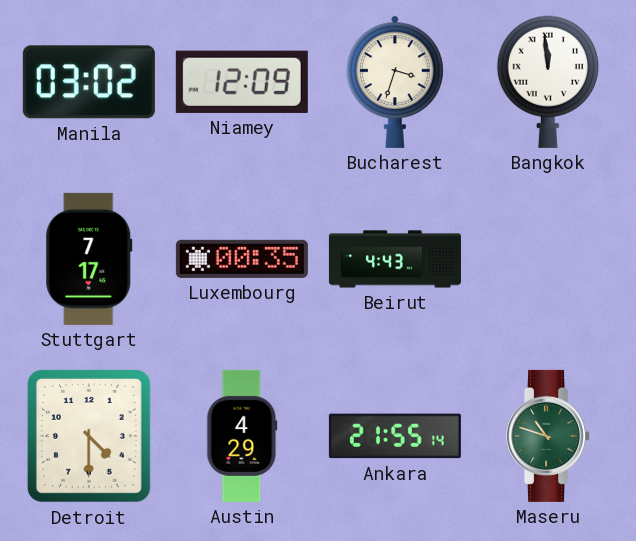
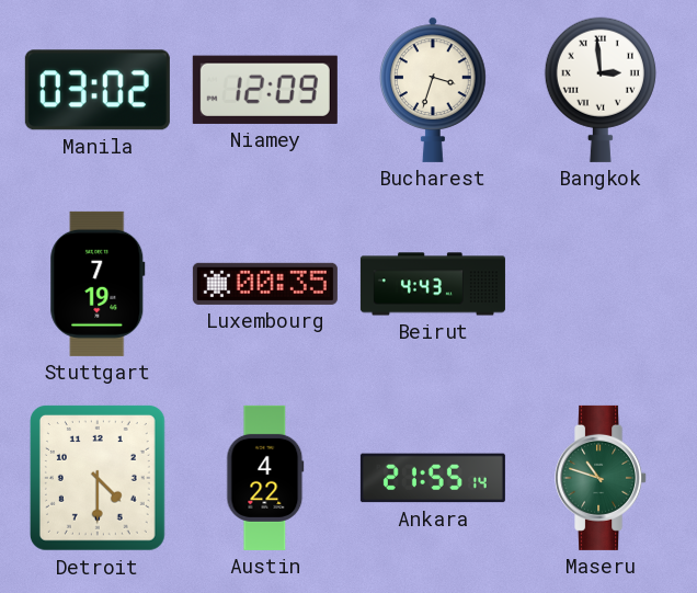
Bangkok: 11:59 -> 2:59 (601, 90)
Stuttgart: 7:17 -> 7:19 (98, 284)
Austin: 4:29 -> 4:22 (265, 478)
